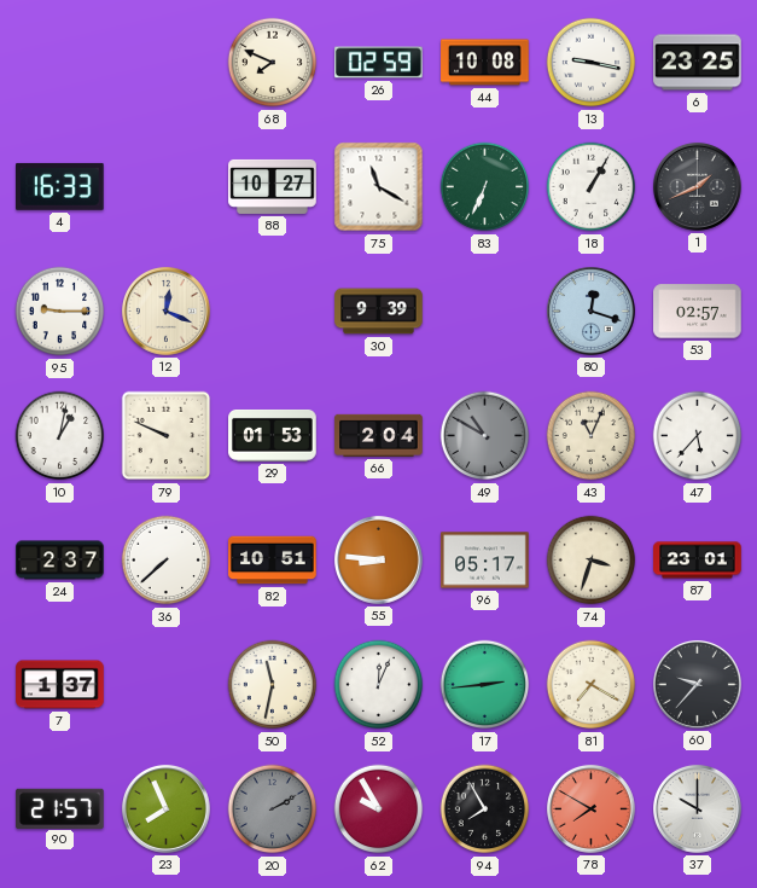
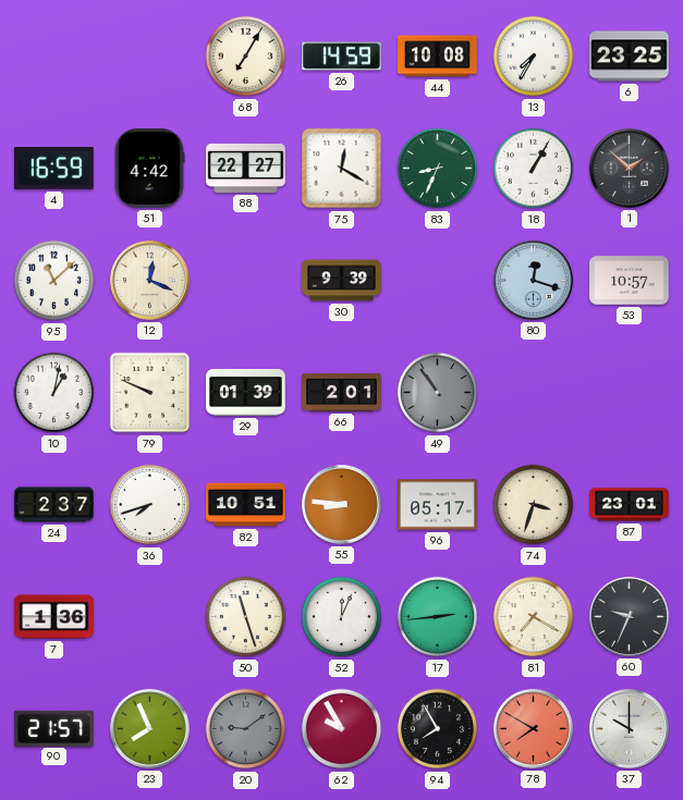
68: 7:49 -> 7:05 (246, 57)
26: 02:59 -> 14:59 (342, 57)
13: 9:17 -> 7:35 (534, 57)
4: 16:33 -> 16:59 (54, 168)
51: none -> 4:42 (149, 169)
88: 10:27 -> 22:27 (246, 168)
75: 11:20 -> 12:20 (342, 169)
83: 6:34 -> 8:34 (438, 169)
1: 1:41 -> 1:52 (629, 168)
95: 9:15 -> 11:08 (54, 281)
53: 02:57 -> 10:57 (630, 281)
29: 01:53 -> 01:39 (246, 392)
66: 2:04 -> 2:01 (342, 392)
49: 10:50 -> 10:54 (438, 393)
43: 11:04 -> none (592, 436)
47: 5:37 -> none (698, 436)
36: 7:38 -> 7:42 (150, 505)
7: 1:37 -> 1:36 (54, 617)
50: 11:32 -> 11:27 (246, 617)
60: 9:37 -> 9:34 (629, 616)
20: 2:10 -> 9:09 (246, 729)
